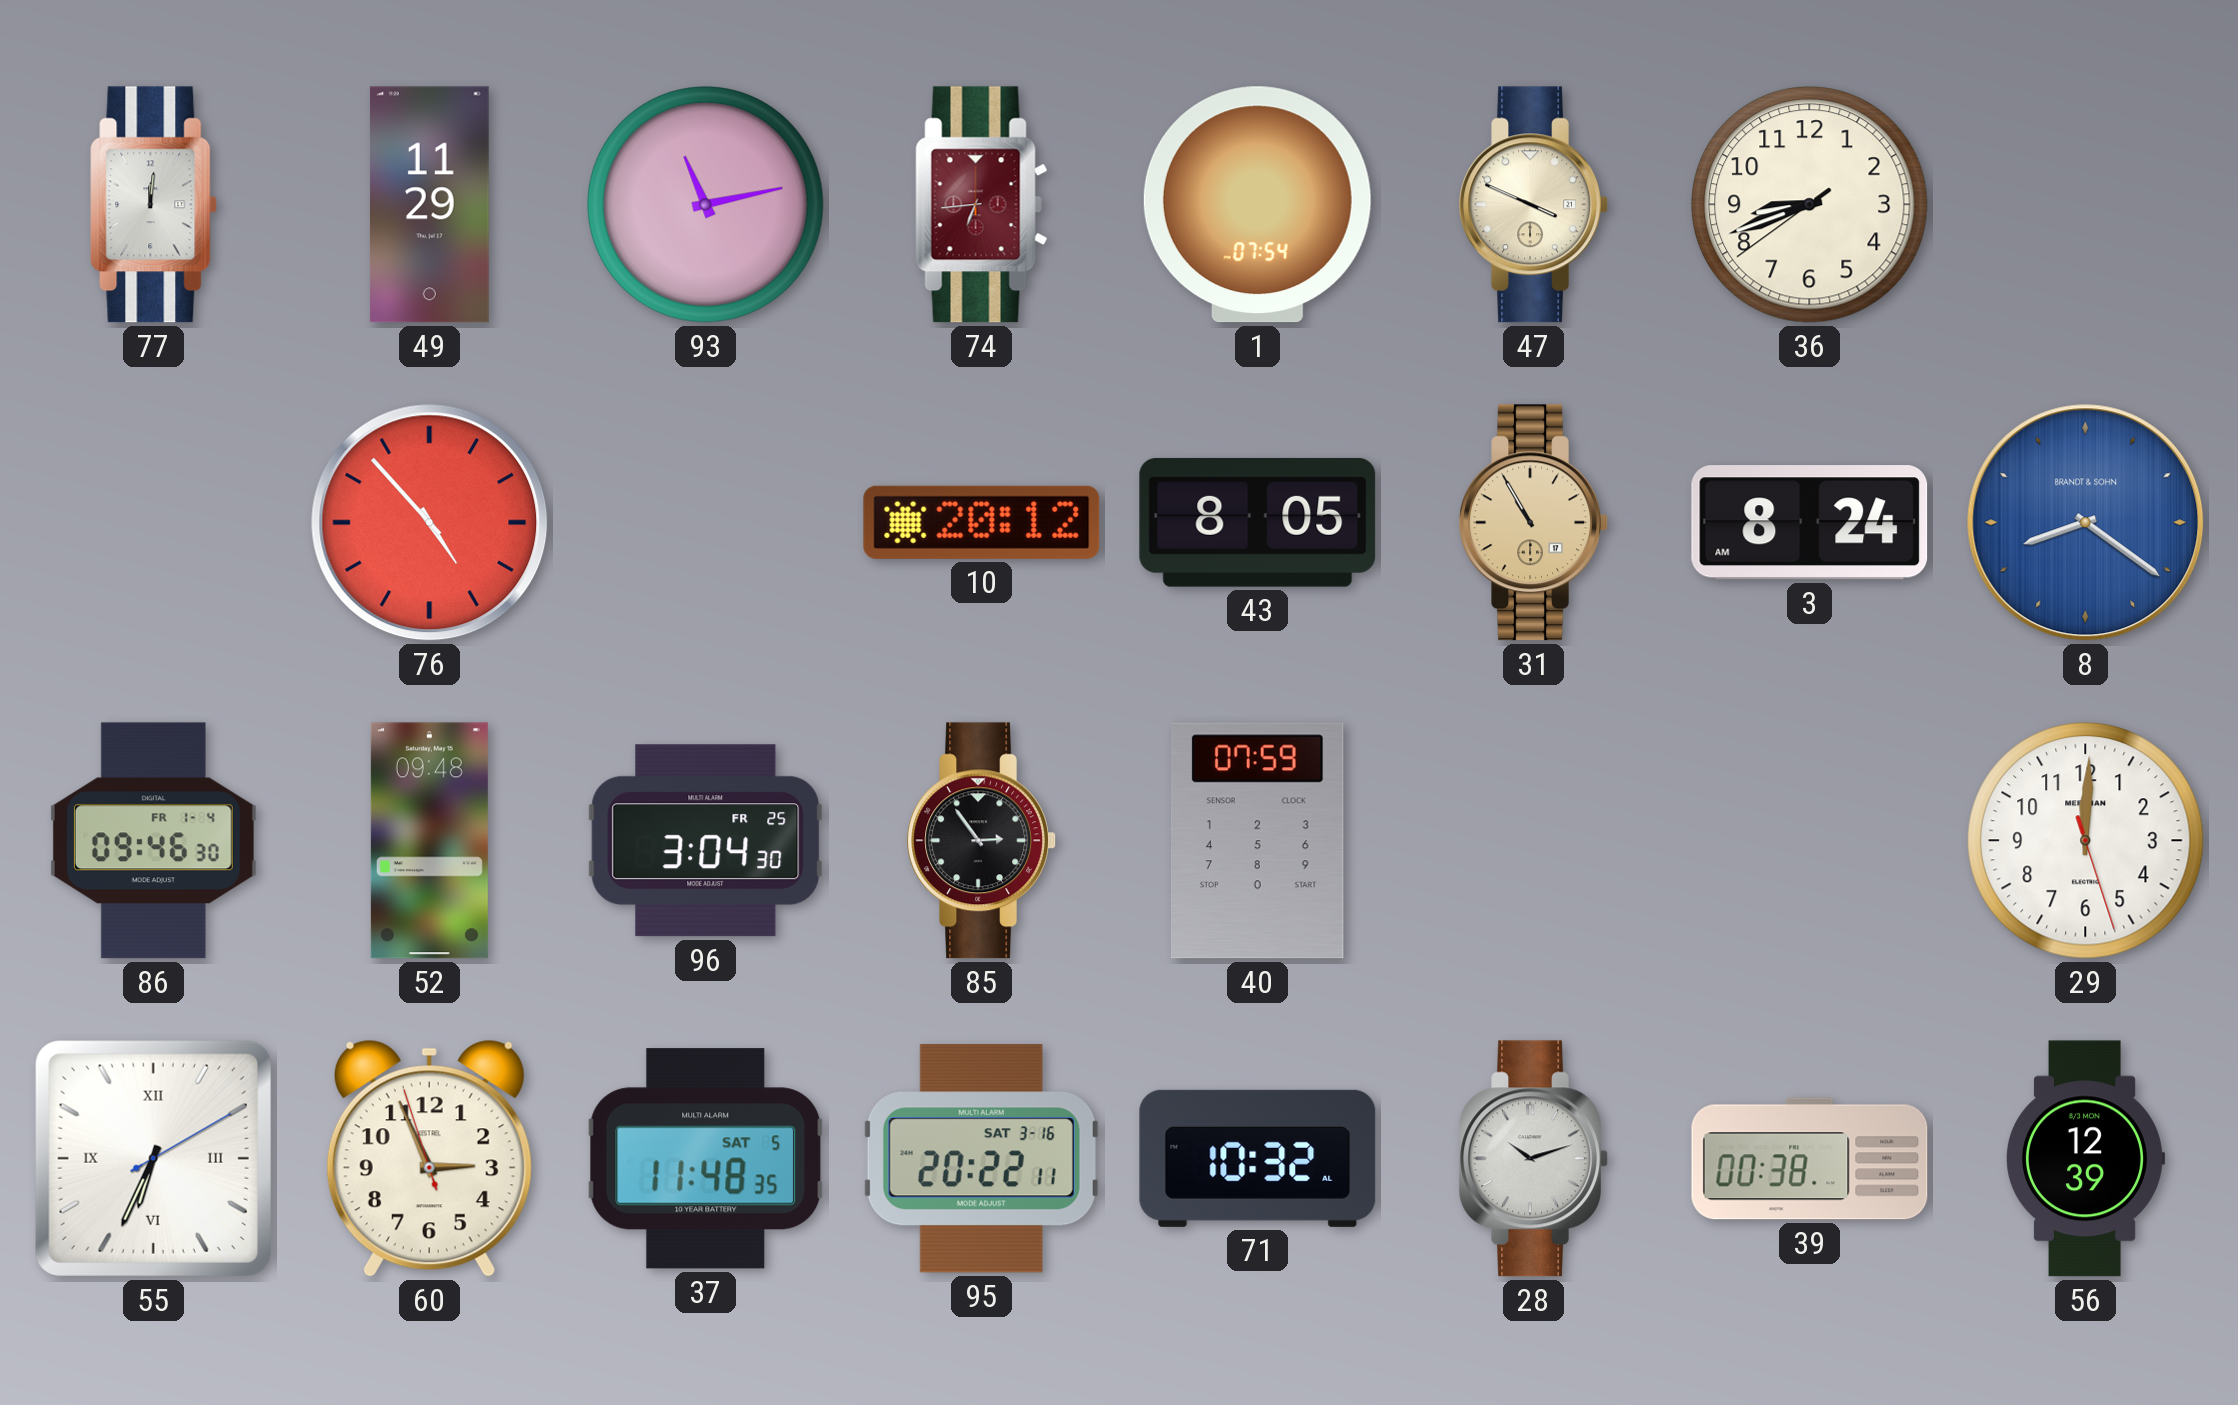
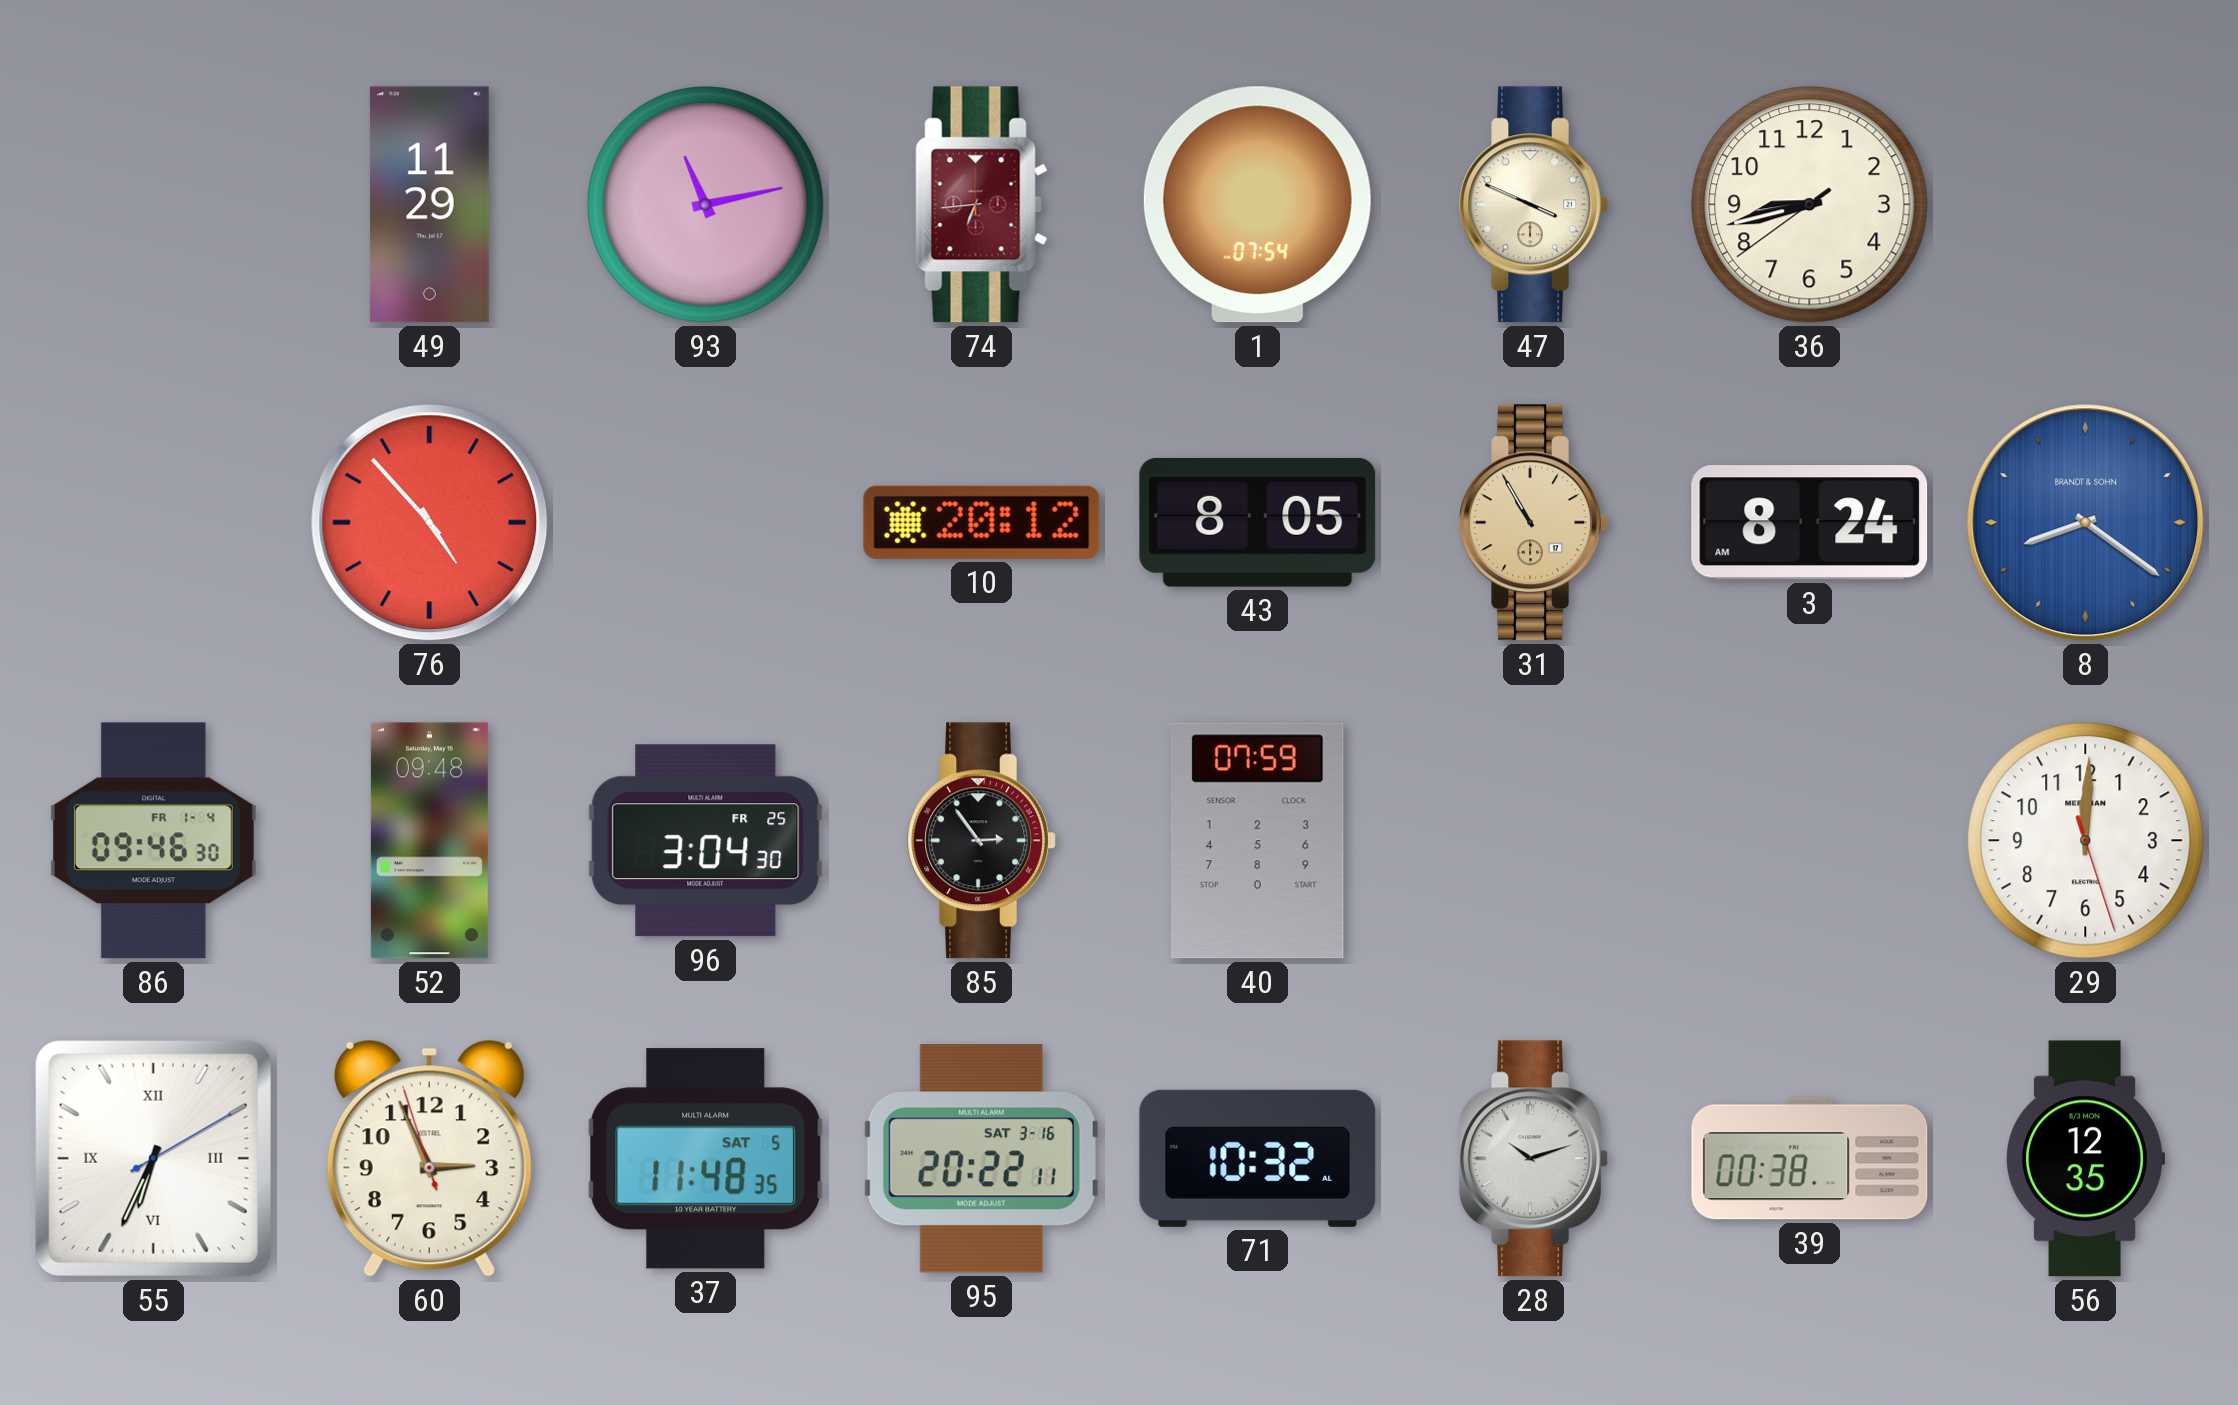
77: 12:01 -> none (154, 205)
36: 8:41 -> 8:42 (1810, 205)
56: 12:39 -> 12:35 (2085, 1159)
